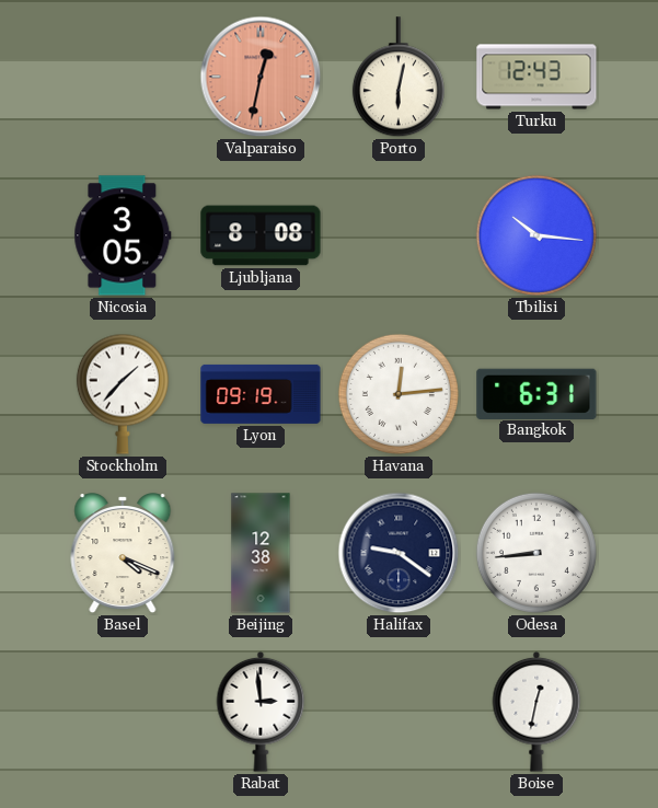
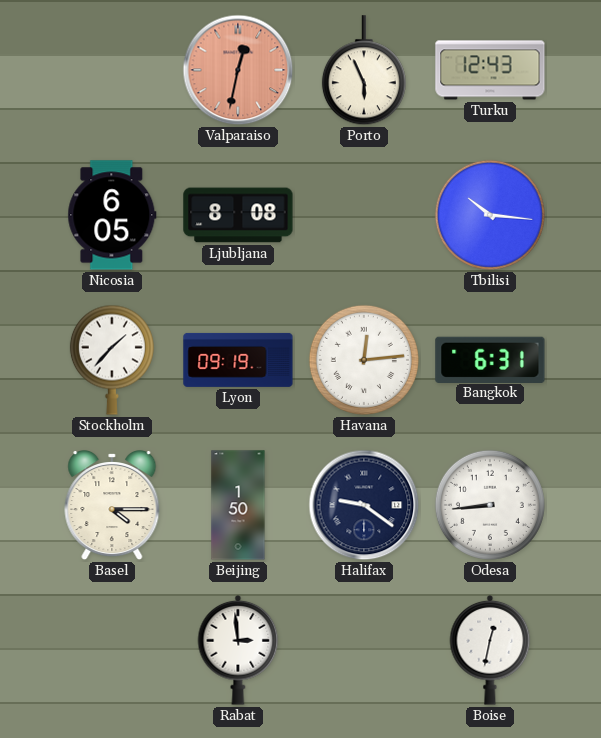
Porto: 6:02 -> 5:56 (364, 71)
Nicosia: 3:05 -> 6:05 (112, 215)
Basel: 4:19 -> 4:15 (112, 506)
Beijing: 12:38 -> 1:50 (238, 505)
